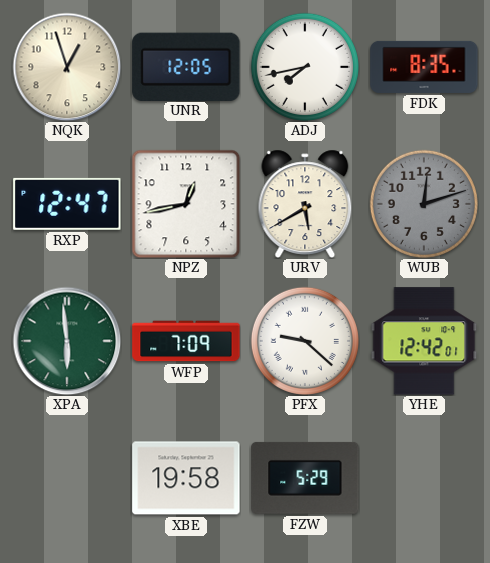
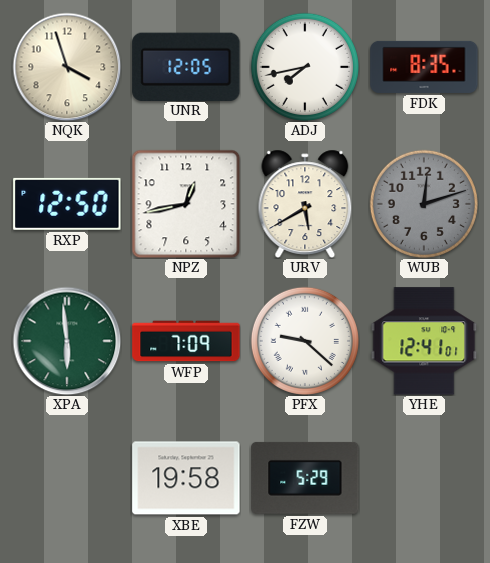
NQK: 12:57 -> 3:57 (67, 67)
RXP: 12:47 -> 12:50 (67, 204)
YHE: 12:42 -> 12:41 (424, 341)
